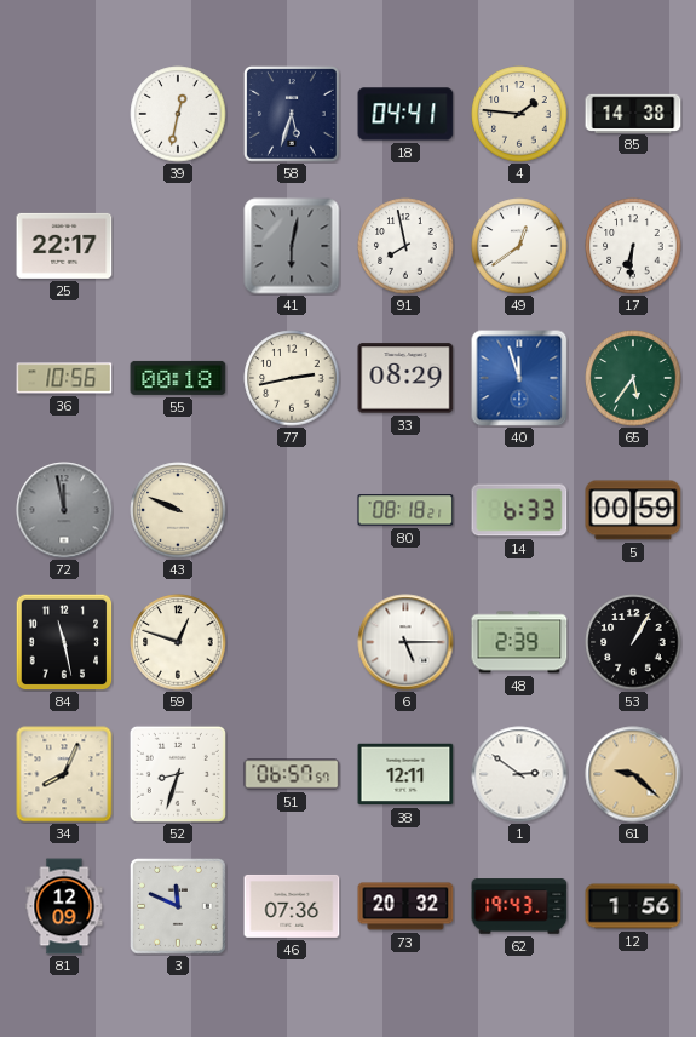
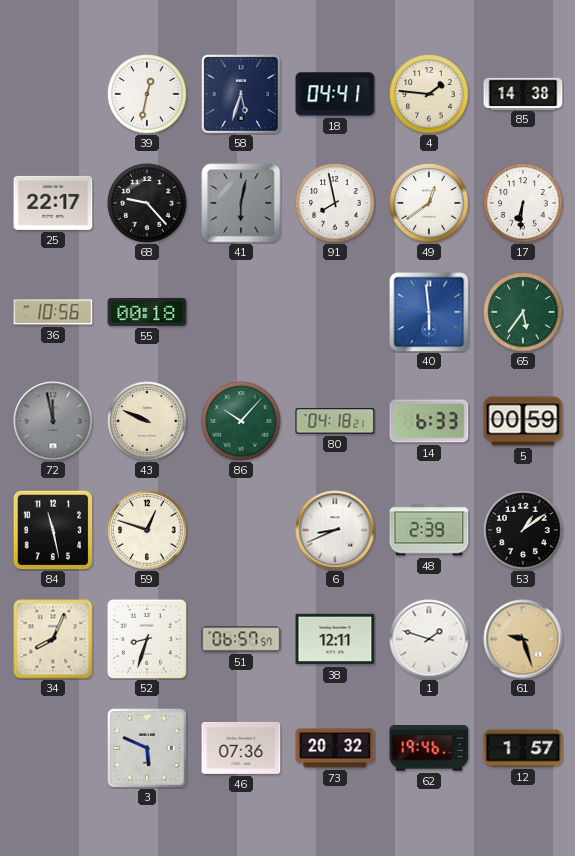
68: none -> 9:23 (147, 203)
77: 2:43 -> none (292, 378)
33: 08:29 -> none (405, 378)
40: 11:57 -> 5:59 (429, 312)
86: none -> 10:07 (241, 421)
80: 08:18 -> 04:18 (335, 421)
6: 5:15 -> 8:41 (335, 530)
53: 1:05 -> 1:09 (523, 530)
1: 2:51 -> 1:48 (429, 639)
61: 9:22 -> 9:27 (523, 639)
81: 12:09 -> none (64, 906)
3: 11:49 -> 5:49 (148, 749)
62: 19:43 -> 19:46 (429, 748)
12: 1:56 -> 1:57 (523, 748)
